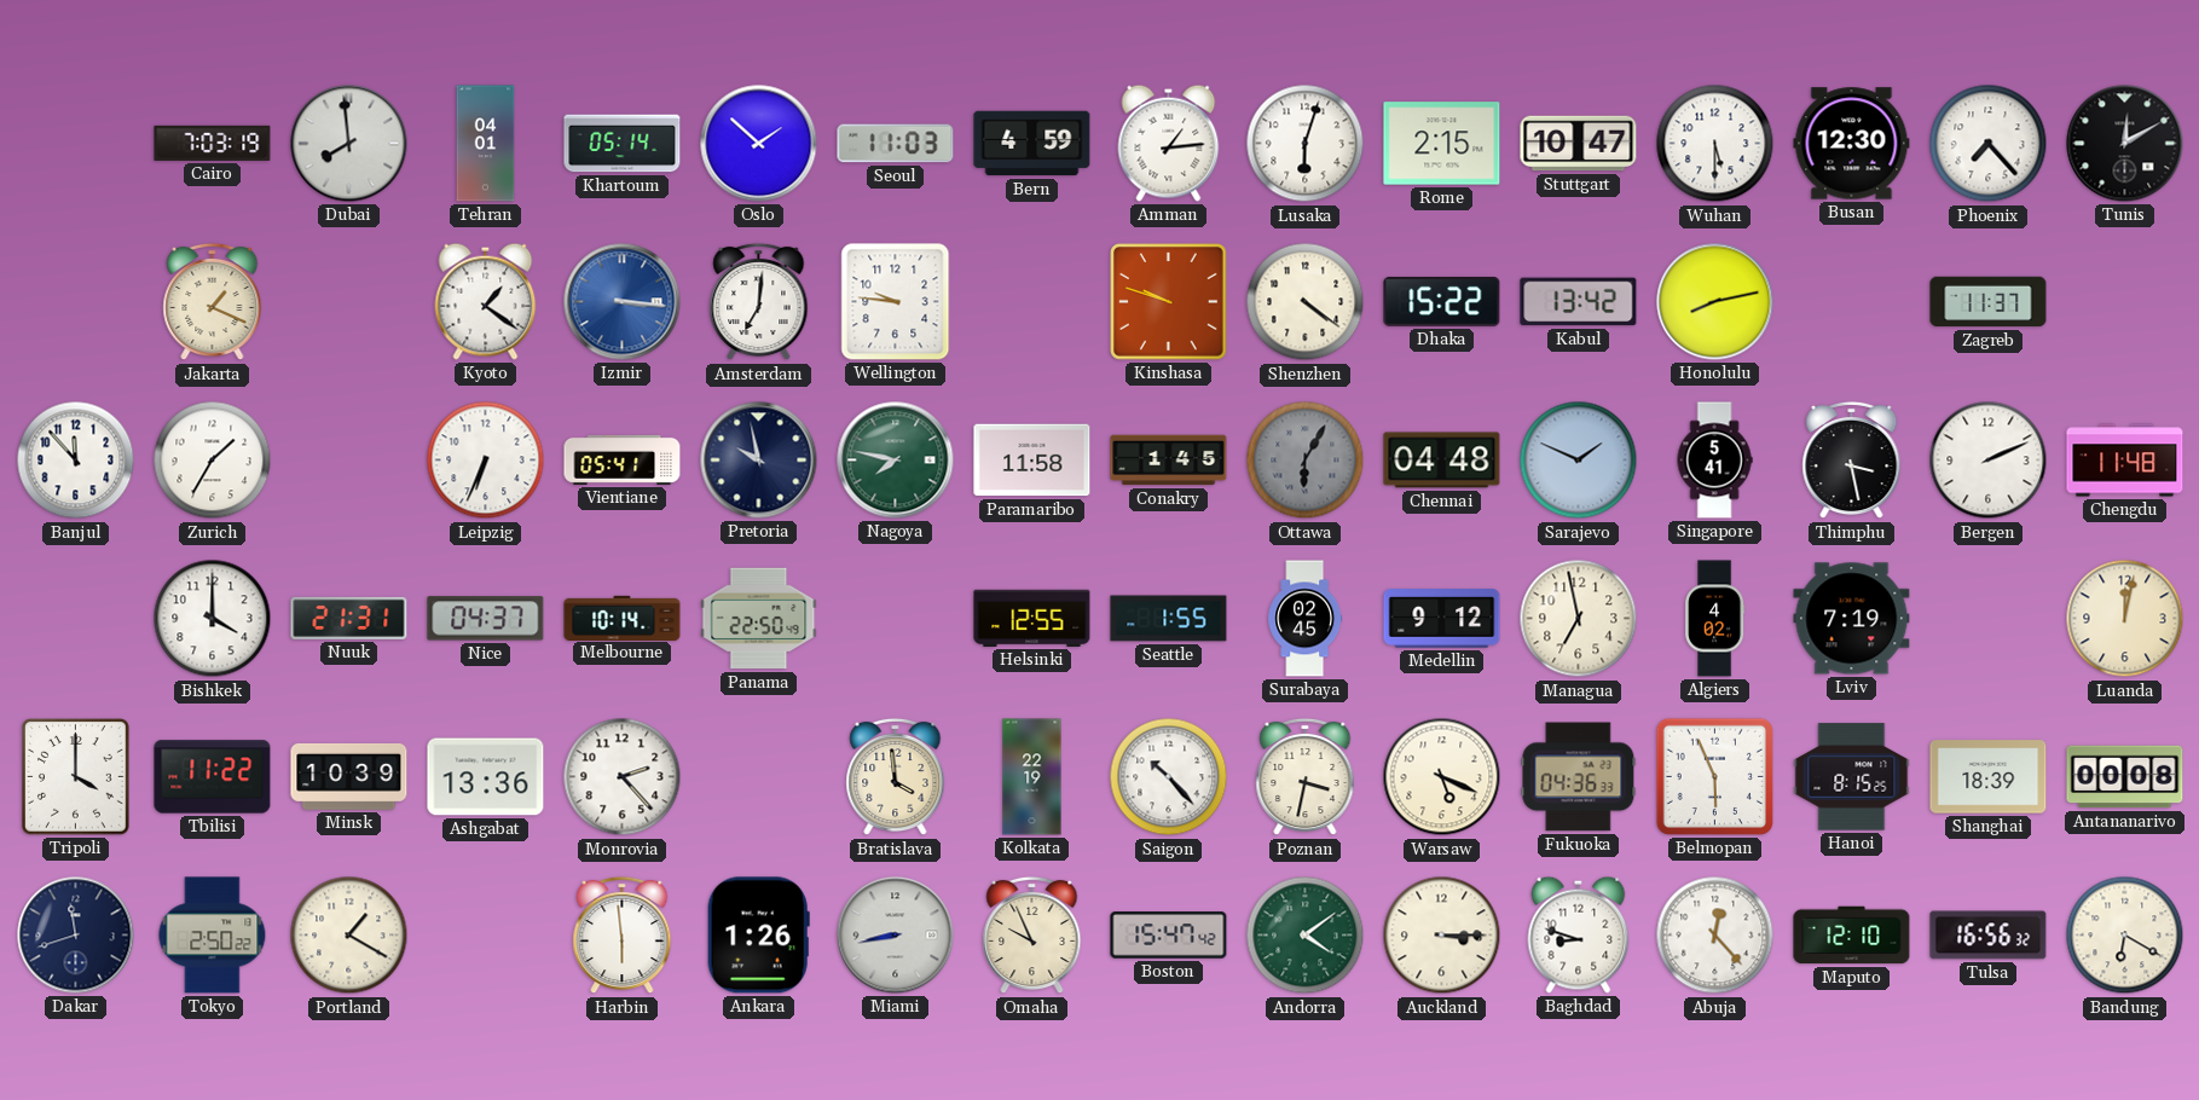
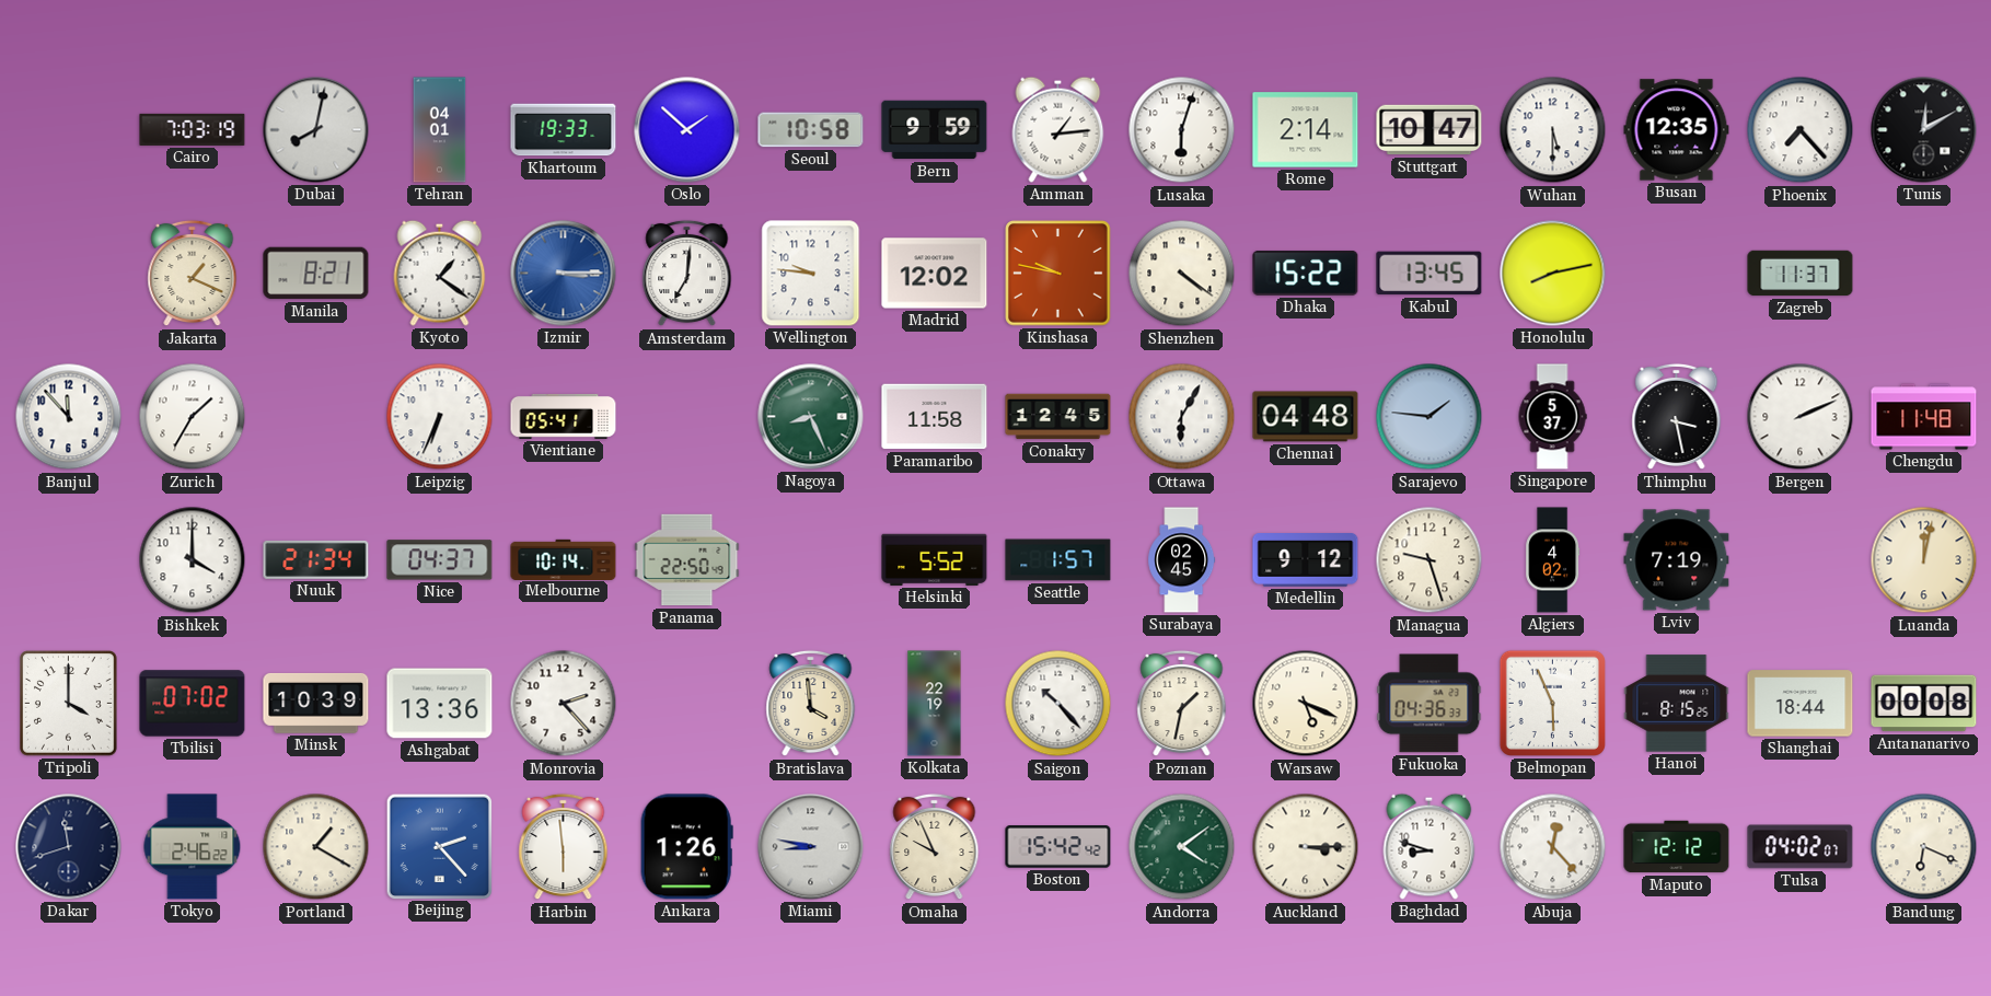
Dubai: 7:59 -> 8:02 (316, 130)
Khartoum: 05:14 -> 19:33 (564, 130)
Seoul: 11:03 -> 10:58 (811, 130)
Bern: 4:59 -> 9:59 (935, 130)
Rome: 2:15 -> 2:14 (1306, 130)
Busan: 12:30 -> 12:35 (1677, 130)
Manila: none -> 8:21 (316, 274)
Izmir: 3:16 -> 3:15 (564, 274)
Madrid: none -> 12:02 (935, 274)
Kinshasa: 9:48 -> 9:47 (1058, 274)
Kabul: 13:42 -> 13:45 (1429, 274)
Pretoria: 9:58 -> none (759, 461)
Nagoya: 7:47 -> 8:26 (811, 417)
Conakry: 1:45 -> 12:45 (1058, 417)
Ottawa dial: grey -> white (1182, 417)
Sarajevo: 1:49 -> 1:46 (1429, 417)
Singapore: 5:41 -> 5:37 (1552, 417)
Nuuk: 21:31 -> 21:34 (316, 559)
Helsinki: 12:55 -> 5:52 (935, 559)
Seattle: 1:55 -> 1:57 (1058, 560)
Managua: 6:58 -> 9:27 (1429, 560)
Tbilisi: 11:22 -> 07:02 (193, 704)
Poznan: 3:32 -> 1:32 (1182, 704)
Shanghai: 18:39 -> 18:44 (1801, 704)
Tokyo: 2:50 -> 2:46 (193, 847)
Beijing: none -> 2:23 (439, 846)
Miami: 8:43 -> 8:47 (811, 847)
Boston: 15:47 -> 15:42 (1058, 847)
Maputo: 12:10 -> 12:12 (1677, 847)
Tulsa: 16:56 -> 04:02 (1801, 847)
Bandung: 6:20 -> 6:19 (1924, 847)
